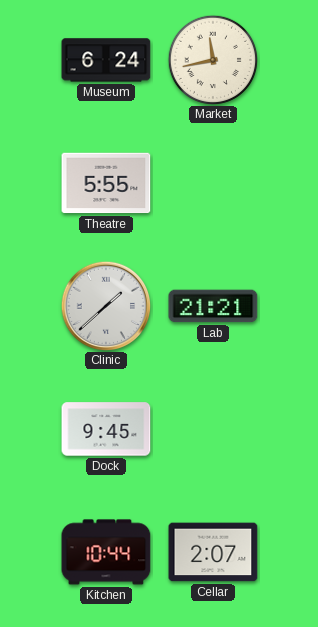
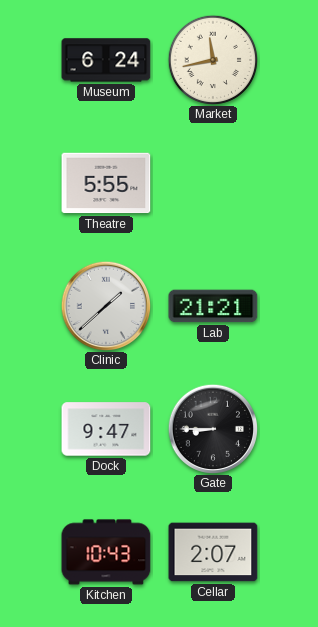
Dock: 9:45 -> 9:47 (106, 429)
Gate: none -> 8:45 (212, 428)
Kitchen: 10:44 -> 10:43 (106, 552)
